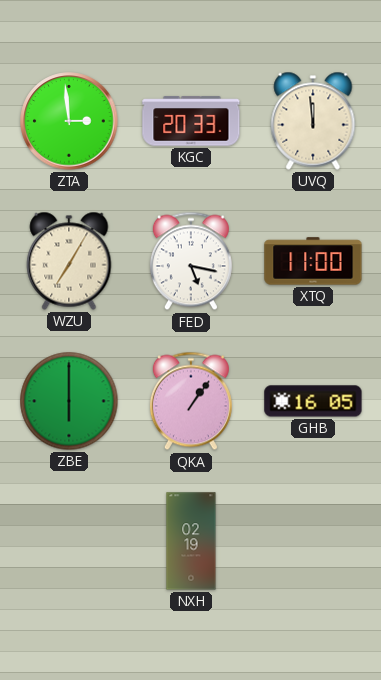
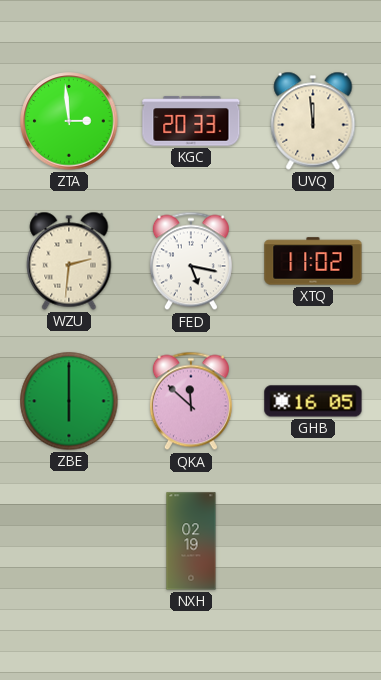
WZU: 7:05 -> 2:31 (69, 261)
XTQ: 11:00 -> 11:02 (313, 261)
QKA: 1:06 -> 11:52 (191, 401)
